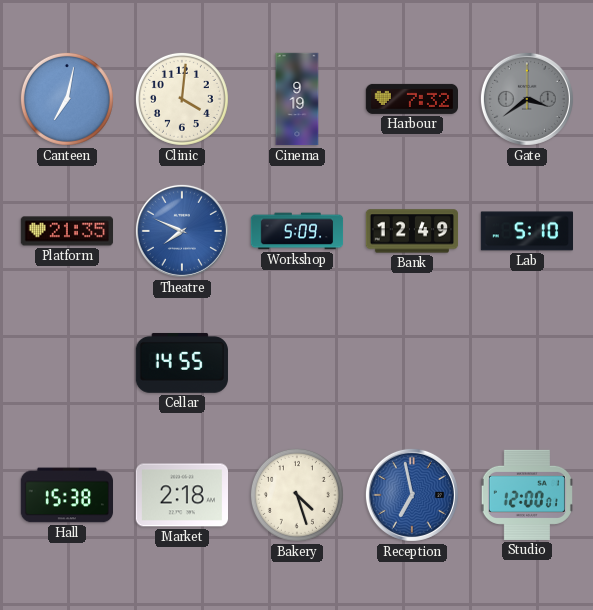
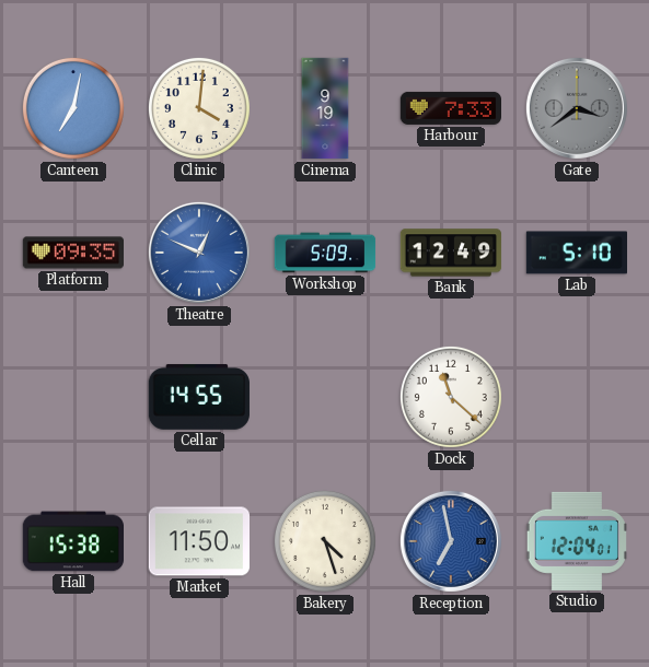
Harbour: 7:32 -> 7:33 (450, 108)
Platform: 21:35 -> 09:35 (72, 253)
Theatre: 7:49 -> 12:49 (199, 253)
Dock: none -> 11:22 (451, 397)
Market: 2:18 -> 11:50 (198, 541)
Studio: 12:00 -> 12:04 (577, 541)
